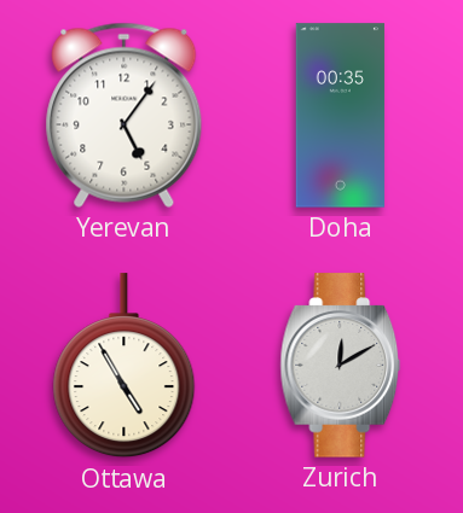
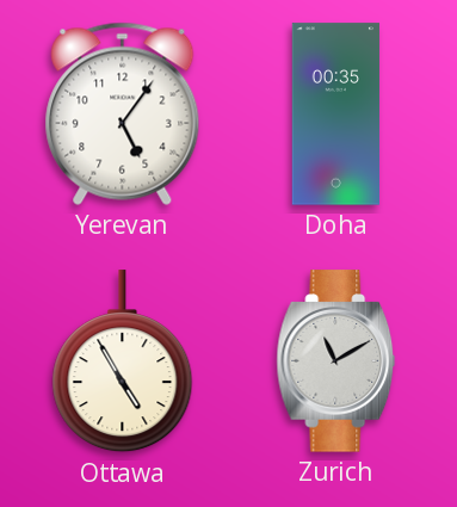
Zurich: 12:10 -> 11:10 (336, 361)
